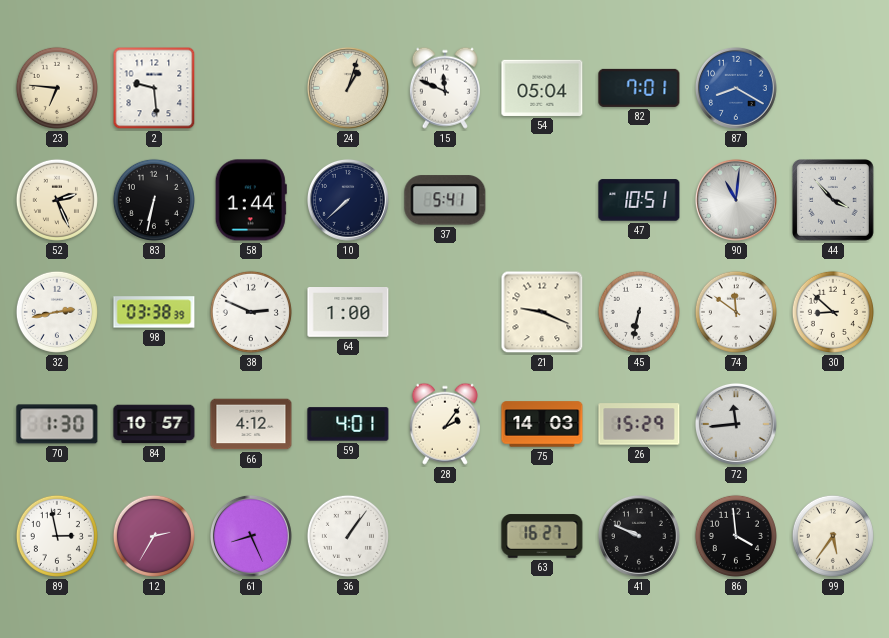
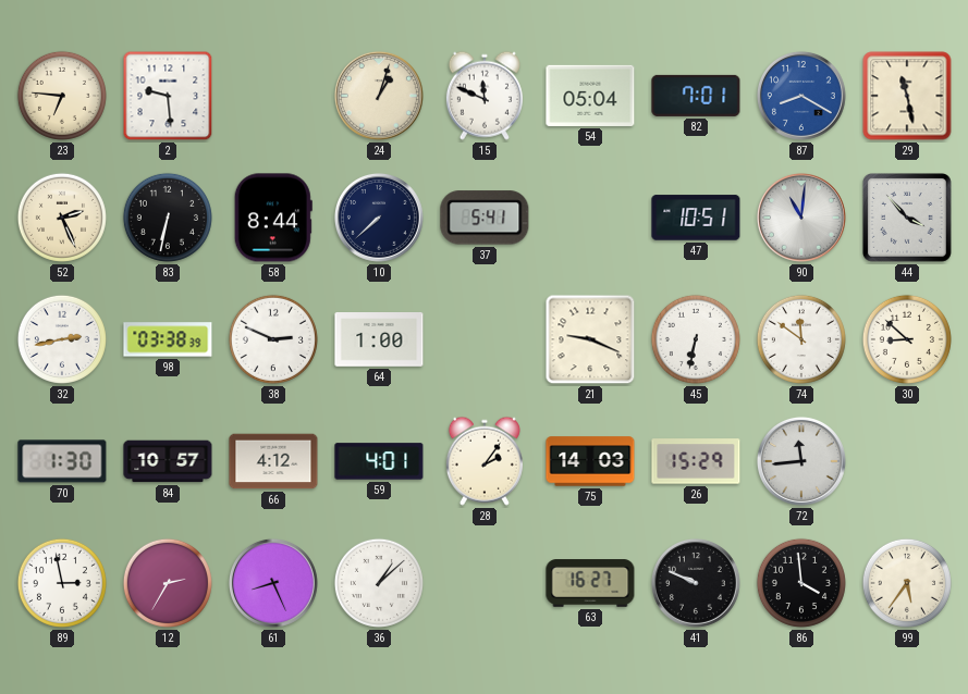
29: none -> 11:28 (907, 96)
58: 1:44 -> 8:44 (273, 218)
36: 1:06 -> 1:08 (379, 583)
